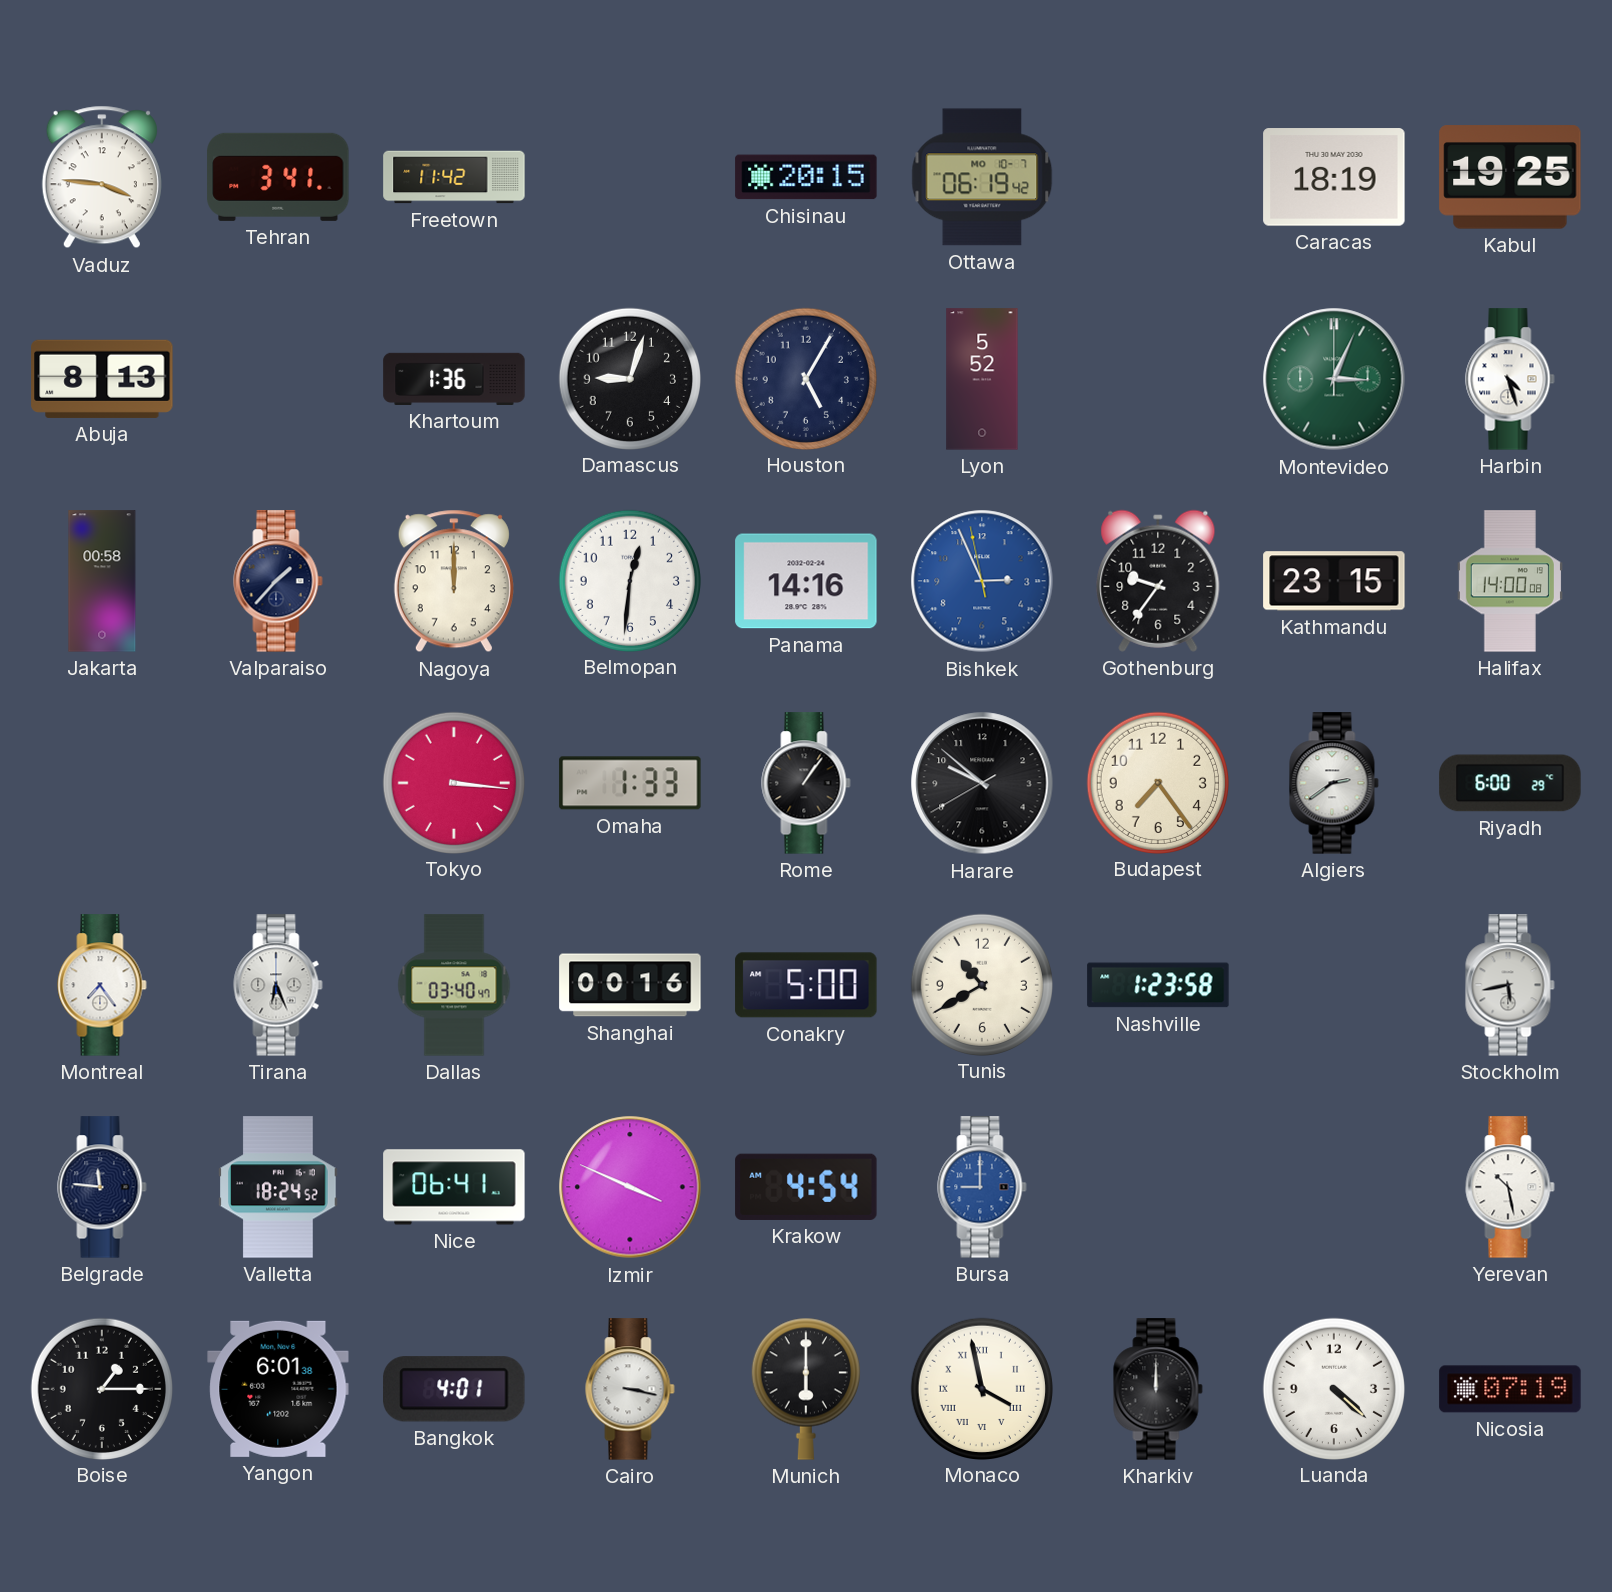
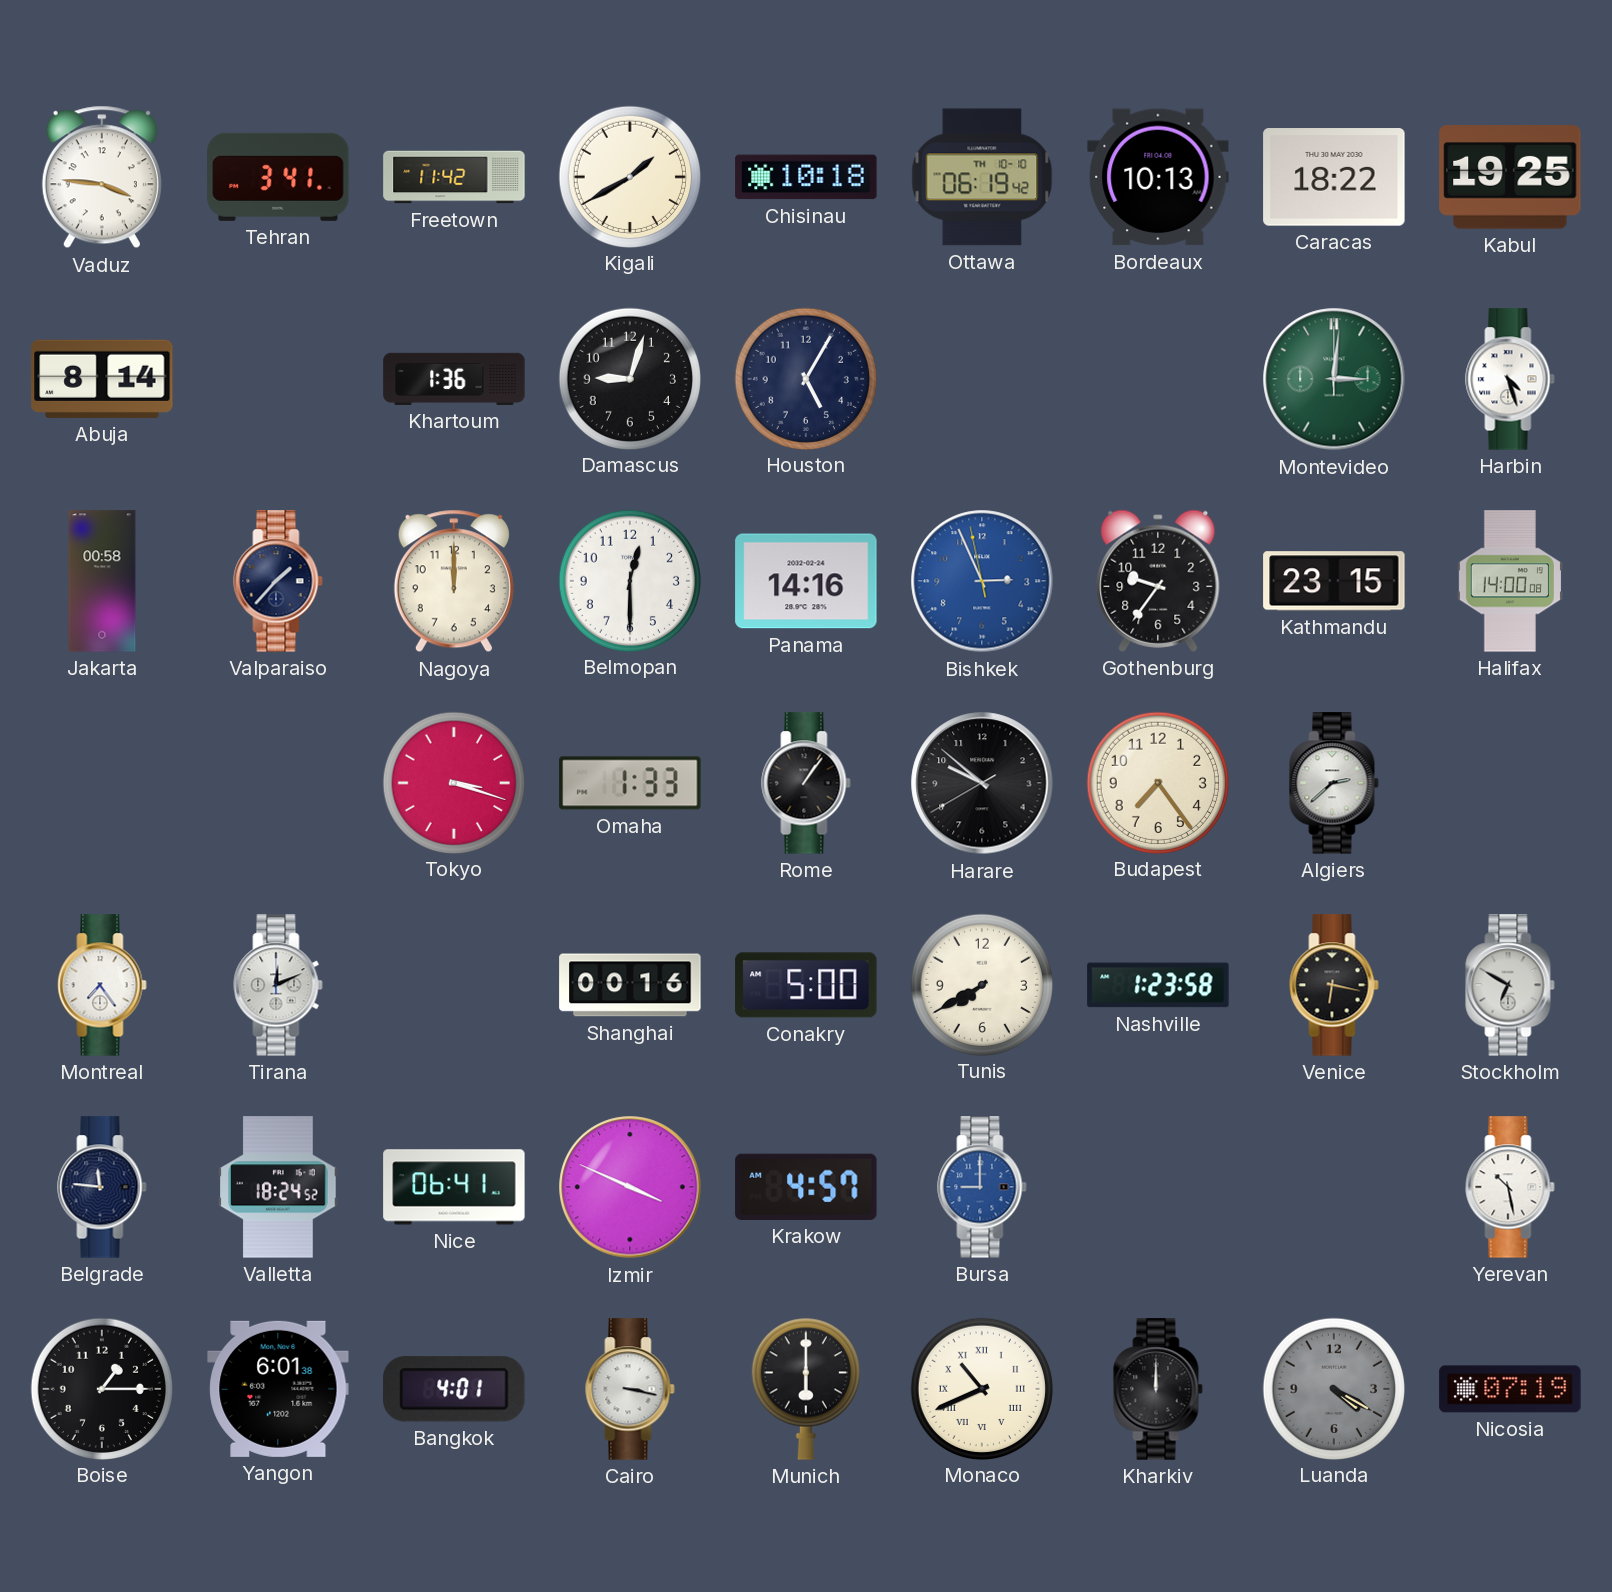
Kigali: none -> 1:40 (629, 176)
Chisinau: 20:15 -> 10:18 (806, 177)
Ottawa date: MO 10-7 -> TH 10-10 (982, 177)
Bordeaux: none -> 10:13 (1158, 177)
Caracas: 18:19 -> 18:22 (1334, 177)
Abuja: 8:13 -> 8:14 (102, 379)
Lyon: 5:52 -> none (982, 379)
Montevideo: 3:04 -> 3:01 (1334, 379)
Belmopan: 12:31 -> 12:30 (629, 580)
Tokyo: 3:16 -> 3:18 (453, 782)
Algiers: 2:39 -> 2:38 (1334, 783)
Riyadh: 6:00 -> none (1510, 783)
Tirana: 6:26 -> 12:11 (278, 985)
Dallas: 03:40 -> none (454, 985)
Tunis: 10:40 -> 7:40 (981, 984)
Venice: none -> 6:17 (1334, 985)
Stockholm: 5:43 -> 6:50 (1510, 985)
Krakow: 4:54 -> 4:57 (806, 1187)
Monaco: 3:58 -> 10:41 (981, 1388)
Luanda: 4:22 -> 4:20 (1333, 1388)
Luanda dial: white -> grey (1333, 1388)
